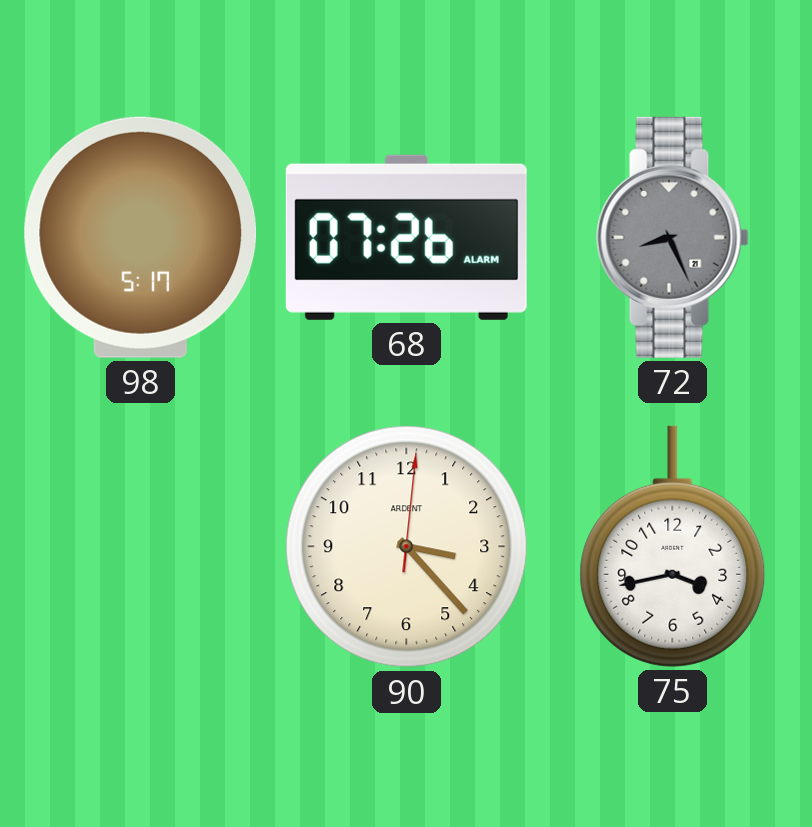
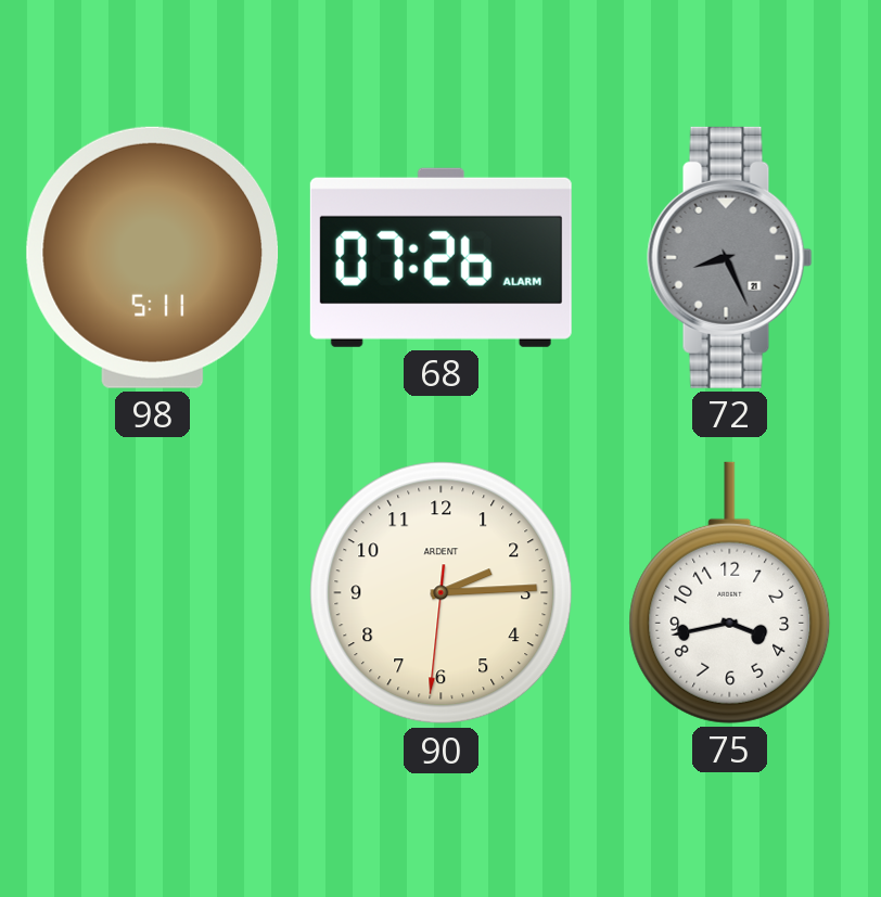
98: 5:17 -> 5:11 (153, 257)
90: 3:23 -> 2:14 (442, 593)
